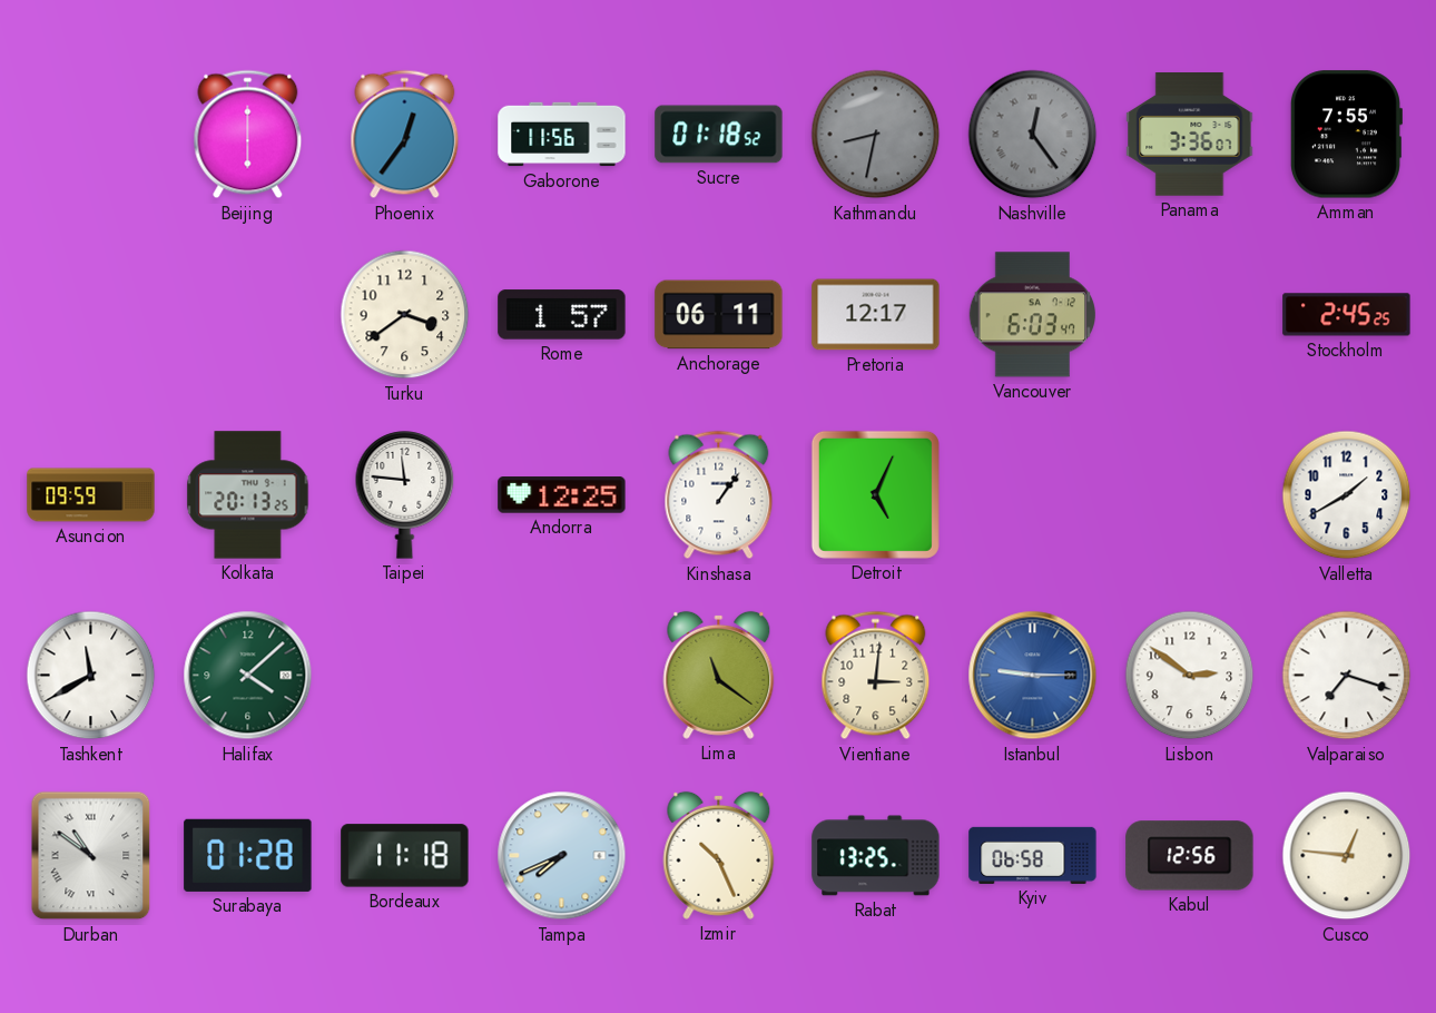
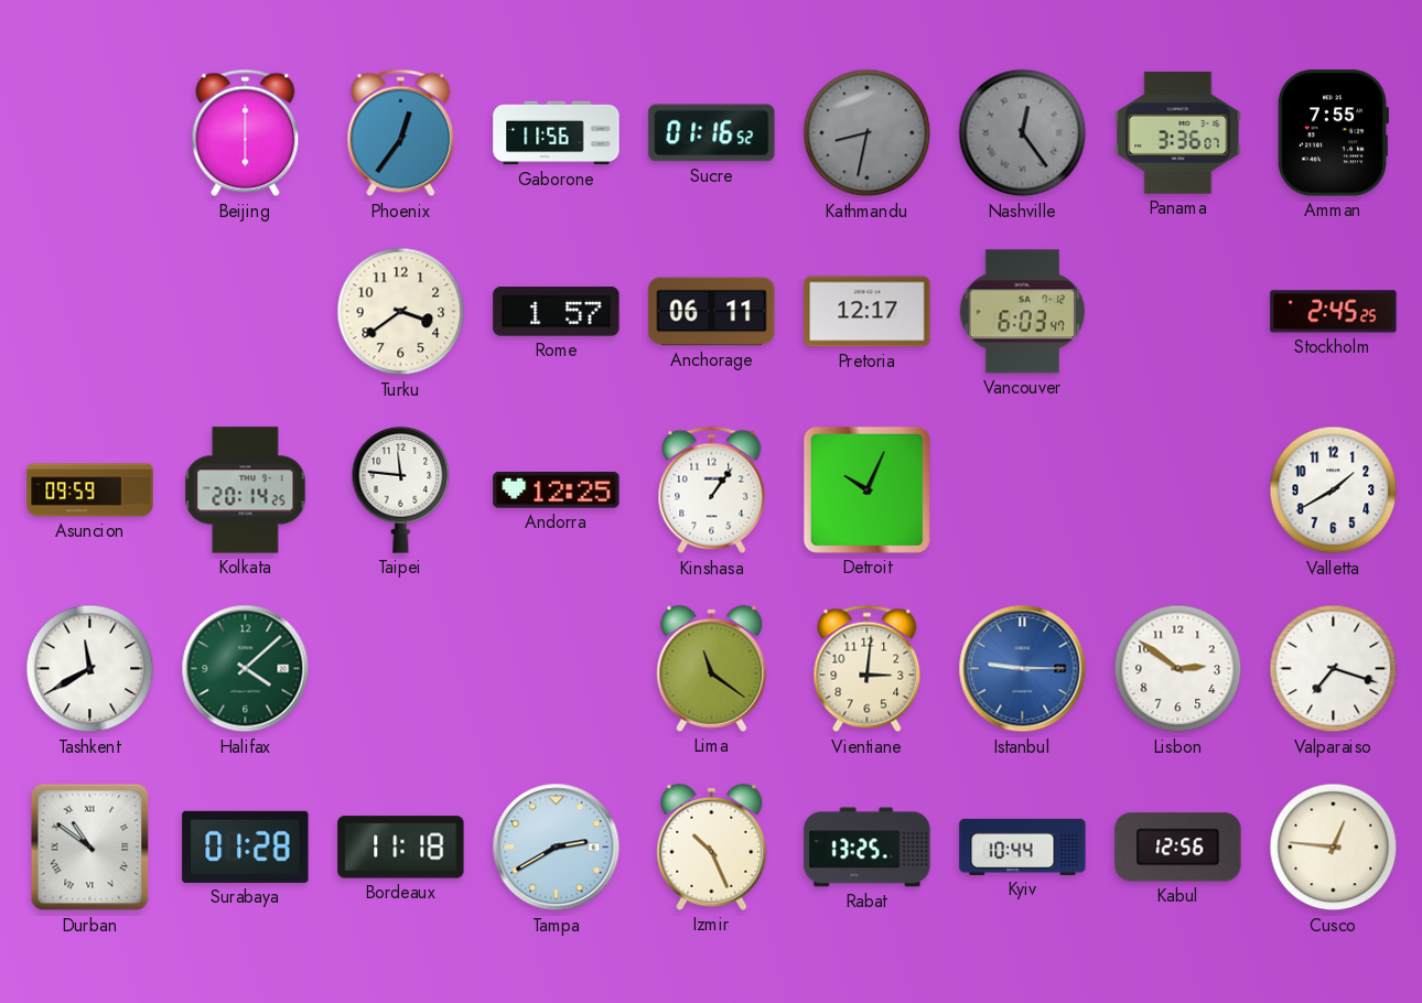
Sucre: 01:18 -> 01:16 (712, 133)
Kolkata: 20:13 -> 20:14 (246, 490)
Detroit: 5:04 -> 10:04 (866, 489)
Tampa: 7:41 -> 2:40 (557, 848)
Kyiv: 06:58 -> 10:44 (1023, 846)
